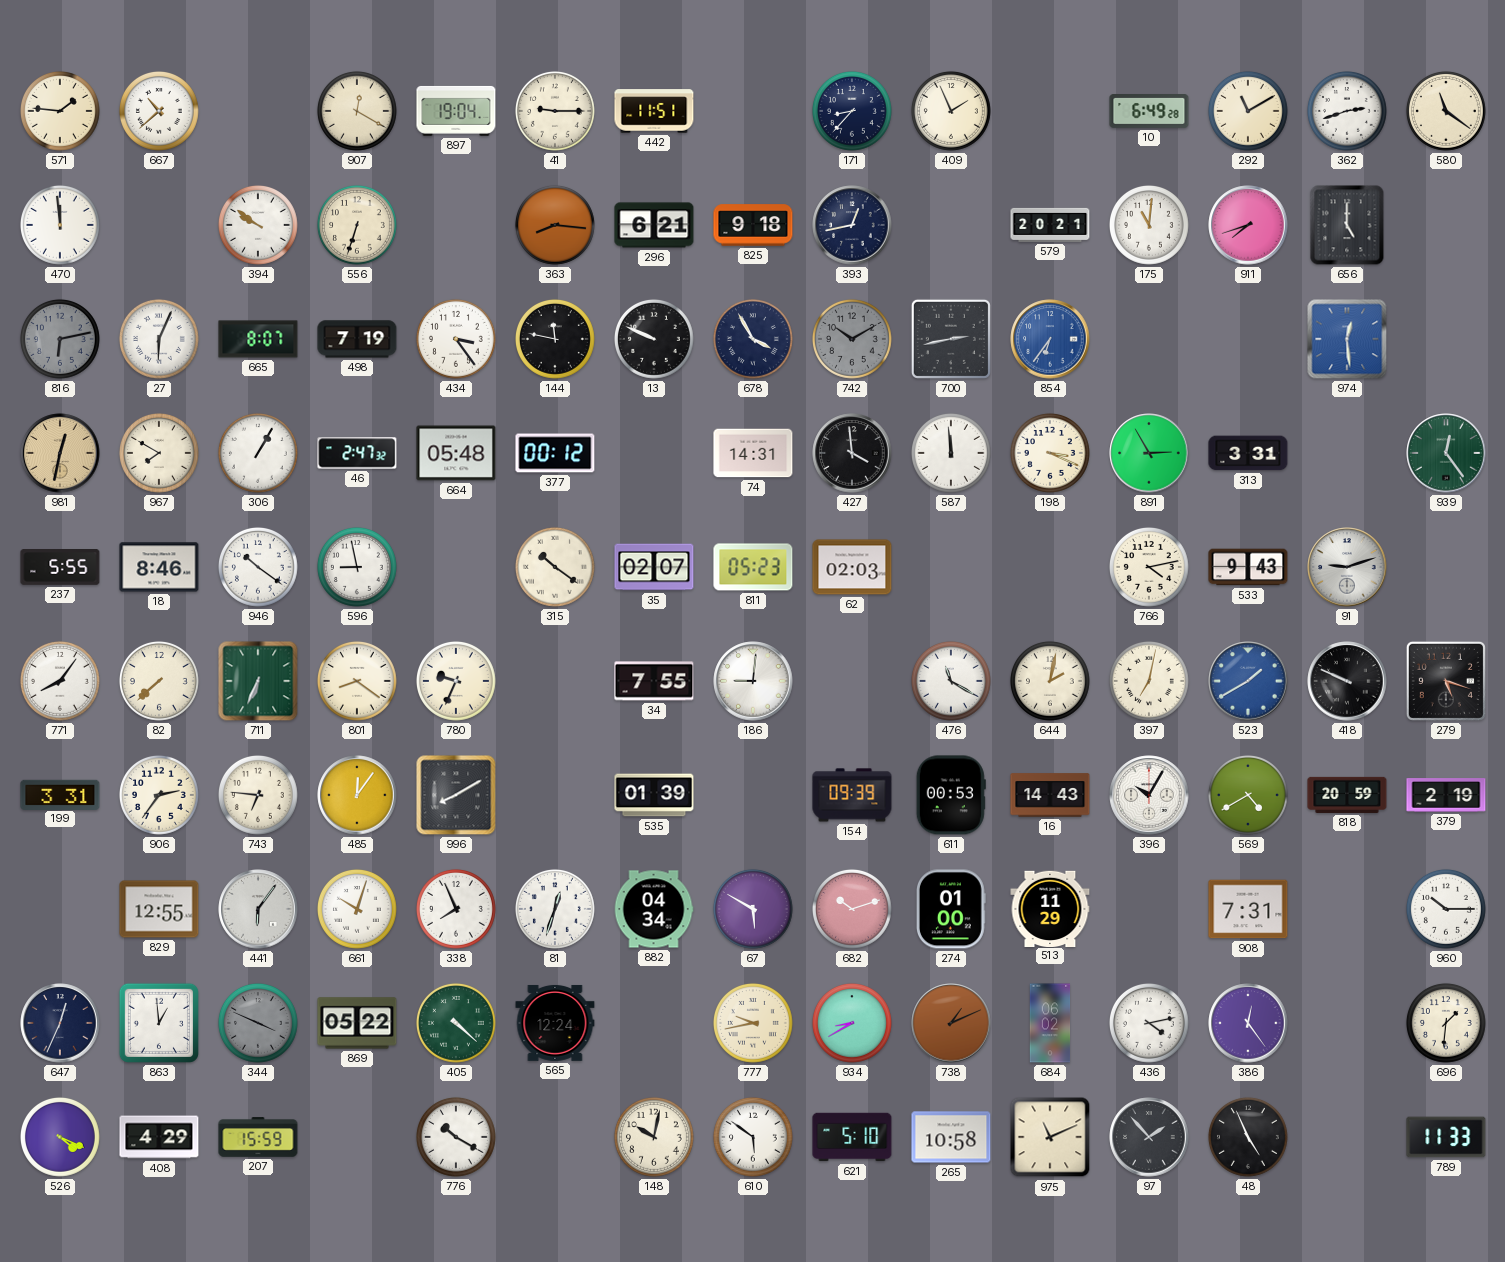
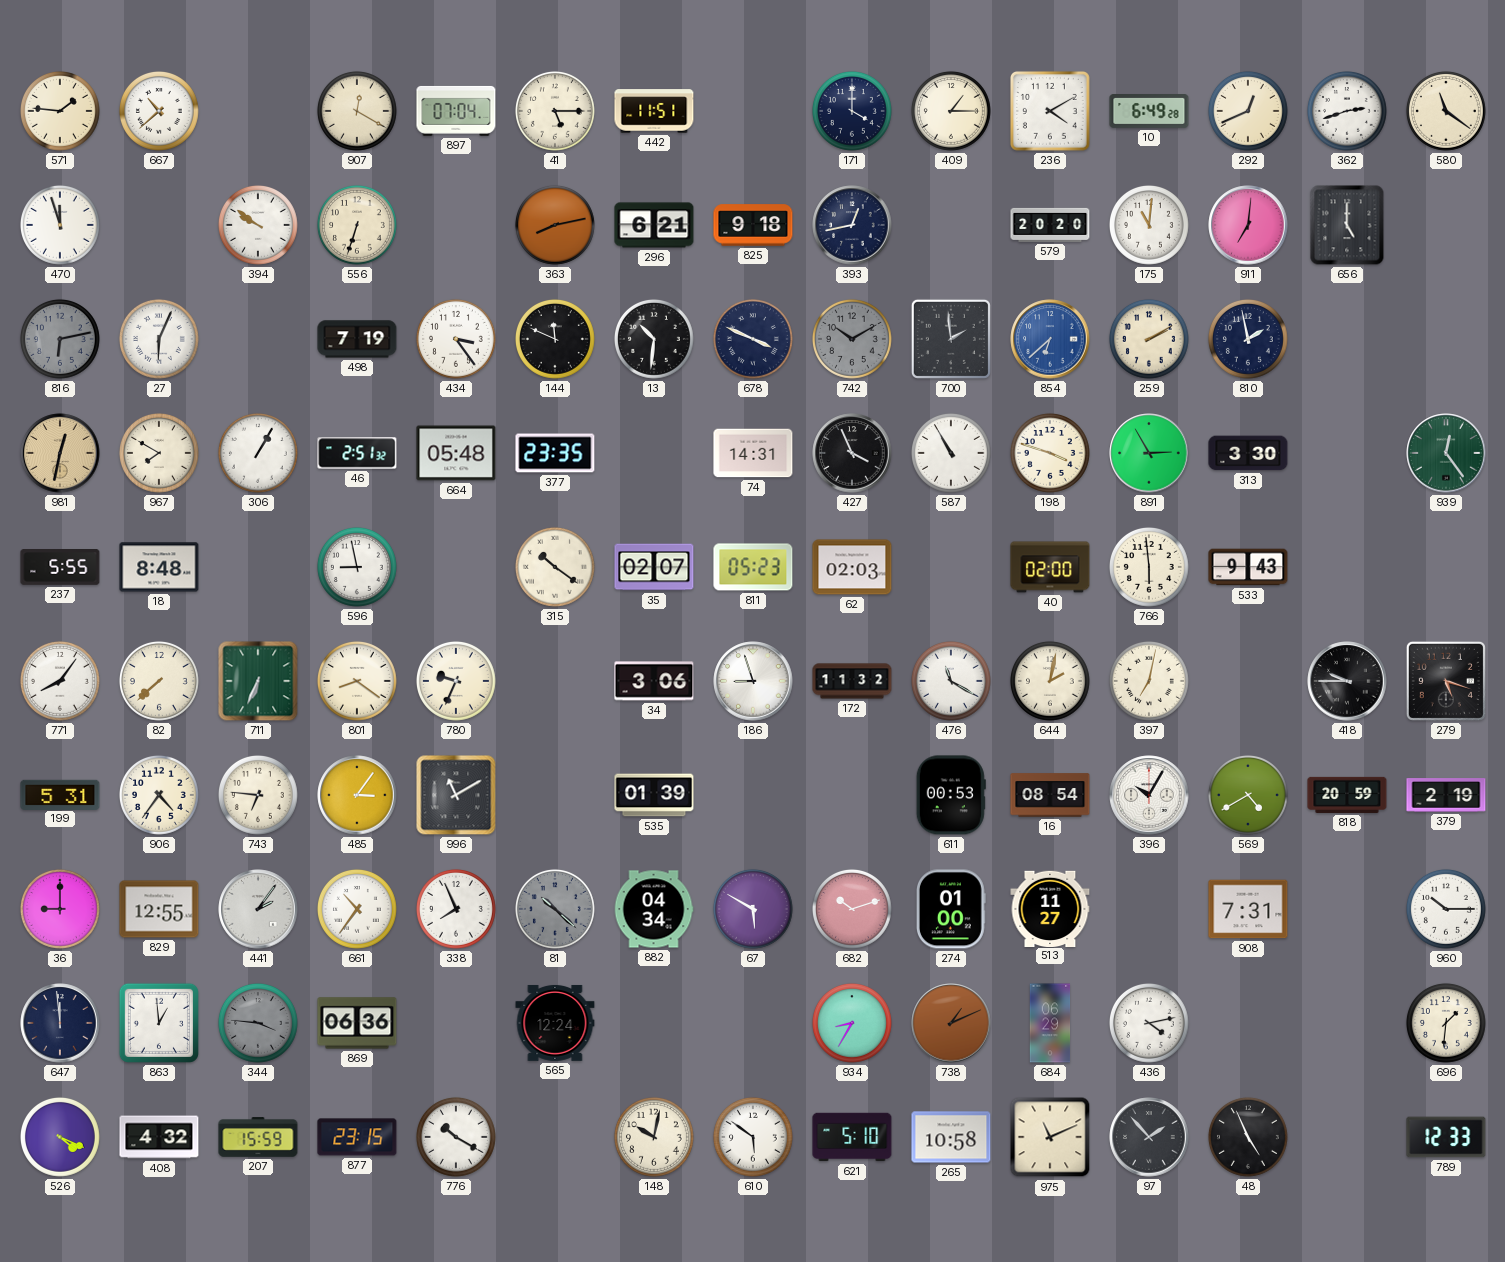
897: 19:04 -> 07:04 (456, 111)
41: 9:15 -> 5:15 (555, 111)
171: 8:37 -> 4:00 (852, 111)
409: 1:56 -> 1:15 (951, 111)
236: none -> 4:10 (1050, 111)
292: 11:10 -> 12:41 (1248, 111)
470: 11:59 -> 11:57 (60, 225)
363: 8:16 -> 8:13 (555, 225)
579: 20:21 -> 20:20 (1050, 225)
911: 7:42 -> 7:01 (1248, 225)
665: 8:07 -> none (258, 339)
144: 11:47 -> 11:49 (555, 339)
13: 9:49 -> 10:31 (654, 339)
678: 3:55 -> 3:49 (753, 339)
700: 2:43 -> 1:59 (951, 339)
854: 6:36 -> 6:38 (1050, 339)
259: none -> 2:10 (1149, 339)
810: none -> 1:58 (1248, 339)
974: 12:29 -> none (1347, 339)
46: 2:47 -> 2:51 (357, 453)
377: 00:12 -> 23:35 (555, 453)
427: 3:59 -> 3:56 (852, 453)
587: 11:59 -> 10:55 (951, 453)
198: 3:19 -> 3:48 (1050, 453)
313: 3:31 -> 3:30 (1248, 453)
18: 8:46 -> 8:48 (159, 567)
946: 10:21 -> none (258, 567)
40: none -> 02:00 (1050, 567)
766: 4:13 -> 5:59 (1149, 567)
91: 9:12 -> none (1347, 567)
34: 7:55 -> 3:06 (654, 681)
186: 9:01 -> 8:57 (753, 681)
172: none -> 11:32 (852, 681)
523: 1:40 -> none (1248, 681)
418: 9:49 -> 9:45 (1347, 681)
199: 3:31 -> 5:31 (60, 794)
906: 2:36 -> 4:36 (159, 795)
485: 12:06 -> 3:06 (357, 795)
996: 8:10 -> 11:10 (456, 795)
154: 09:39 -> none (852, 795)
16: 14:43 -> 08:54 (1050, 795)
36: none -> 9:00 (60, 909)
441: 6:06 -> 2:06 (258, 909)
661: 10:03 -> 10:36 (357, 909)
81: 12:33 -> 10:22 (555, 909)
81 dial: white -> grey (555, 909)
513: 11:29 -> 11:27 (1050, 908)
647: 12:34 -> 11:59 (60, 1023)
344: 3:49 -> 3:46 (258, 1023)
869: 05:22 -> 06:36 (357, 1023)
405: 4:22 -> none (456, 1023)
777: 9:43 -> none (753, 1023)
934: 8:40 -> 8:35 (852, 1023)
684: 06:02 -> 06:29 (1050, 1023)
386: 12:24 -> none (1248, 1023)
408: 4:29 -> 4:32 (159, 1137)
877: none -> 23:15 (357, 1137)
789: 11:33 -> 12:33 (1446, 1137)
